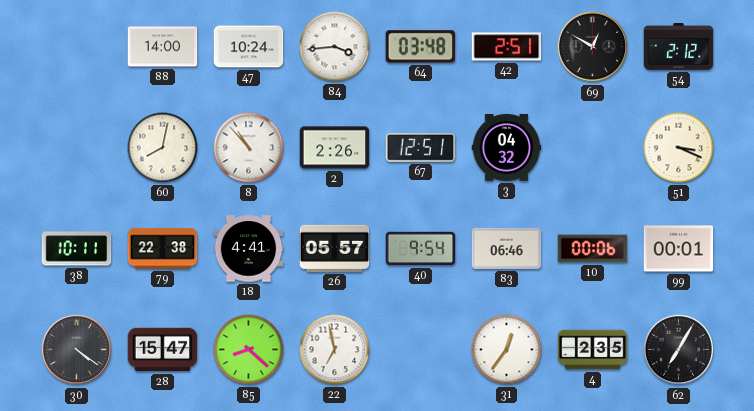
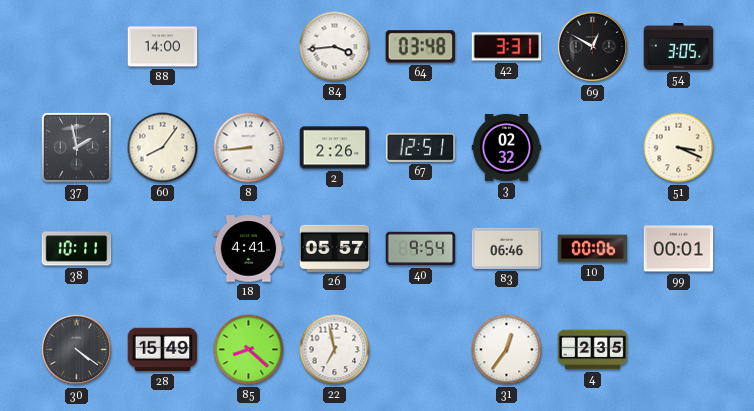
47: 10:24 -> none (249, 47)
42: 2:51 -> 3:31 (507, 47)
54: 2:12 -> 3:05 (679, 47)
37: none -> 1:58 (76, 147)
60: 8:02 -> 8:06 (163, 148)
8: 10:53 -> 8:44 (249, 148)
3: 04:32 -> 02:32 (507, 147)
79: 22:38 -> none (163, 249)
28: 15:47 -> 15:49 (163, 350)
62: 7:05 -> none (679, 350)
